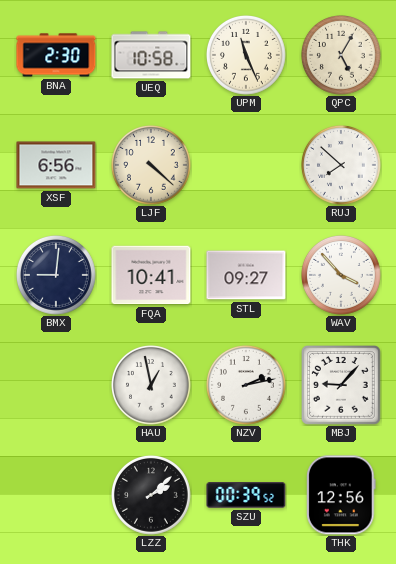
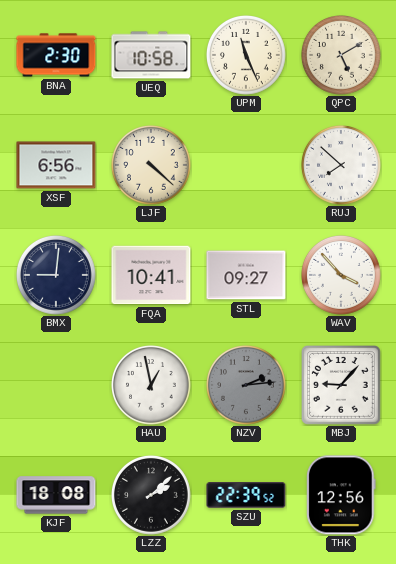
QPC: 5:05 -> 5:10 (342, 56)
NZV: 2:13 -> 2:14 (247, 386)
NZV dial: white -> grey (247, 386)
KJF: none -> 18:08 (56, 495)
SZU: 00:39 -> 22:39 (246, 495)
